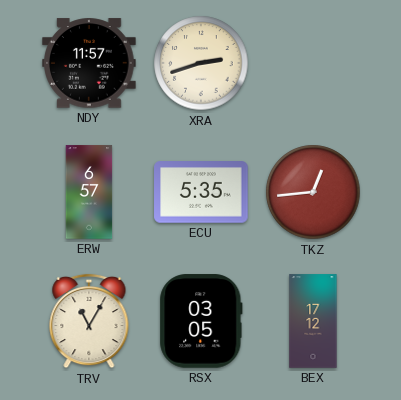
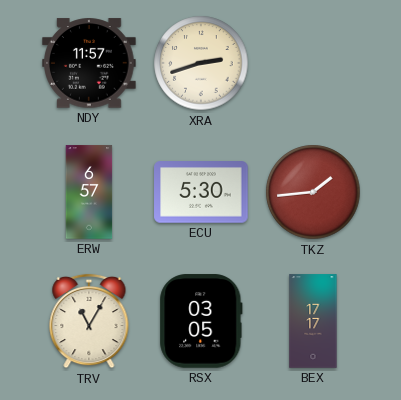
ECU: 5:35 -> 5:30 (201, 192)
TKZ: 12:44 -> 1:44 (313, 192)
BEX: 17:12 -> 17:17 (313, 321)
